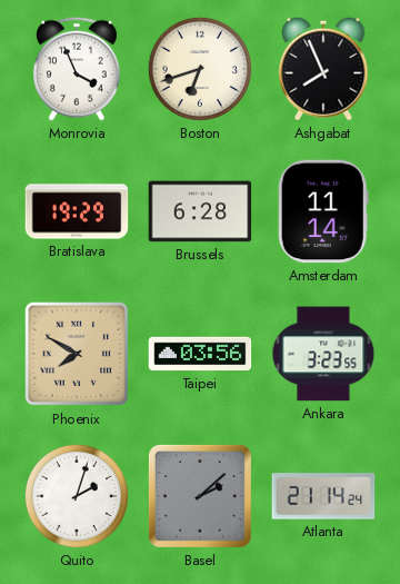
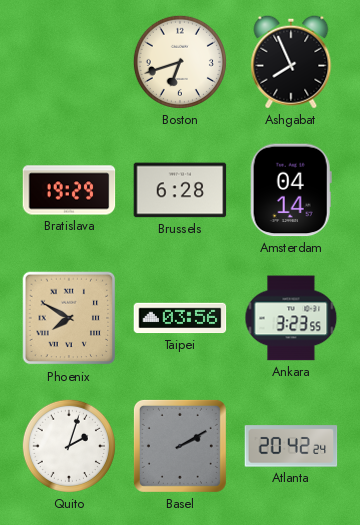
Monrovia: 3:56 -> none (78, 69)
Amsterdam: 11:14 -> 04:14 (291, 190)
Basel: 2:08 -> 2:10 (180, 446)
Atlanta: 21:14 -> 20:42 (291, 446)
